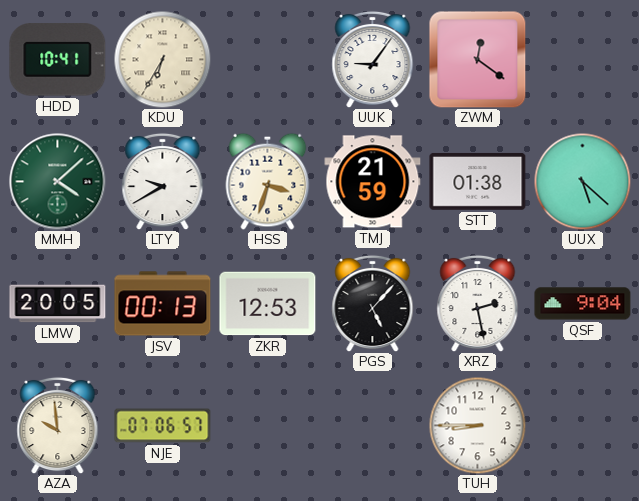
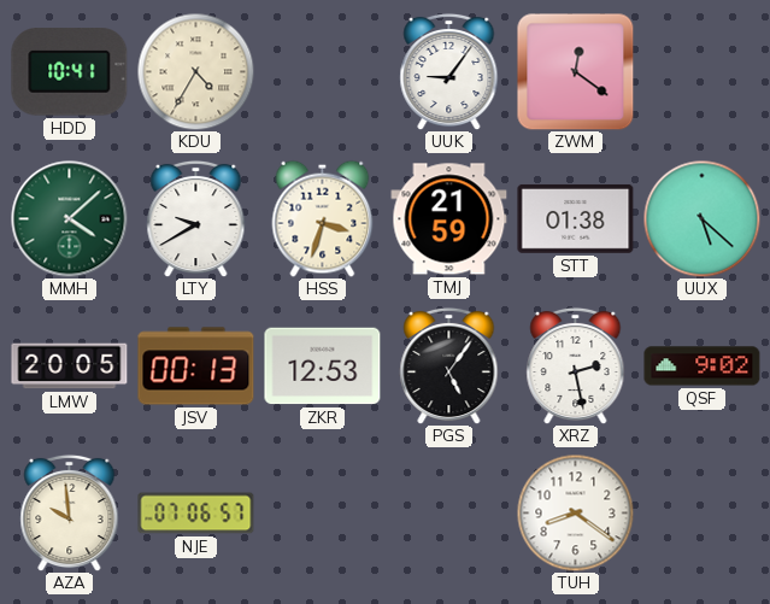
KDU: 6:35 -> 4:35 (195, 71)
PGS: 5:07 -> 5:06 (449, 365)
QSF: 9:04 -> 9:02 (703, 366)
TUH: 8:45 -> 8:21 (575, 512)
